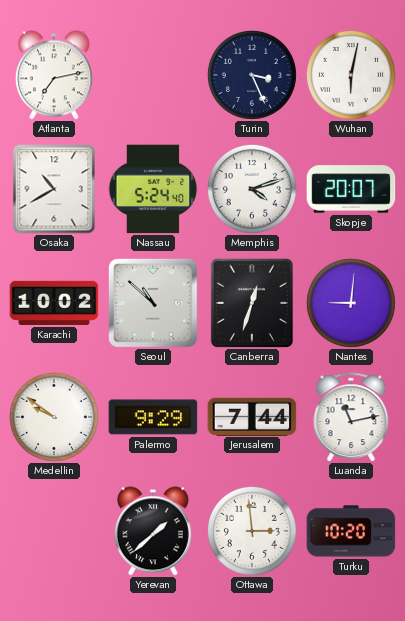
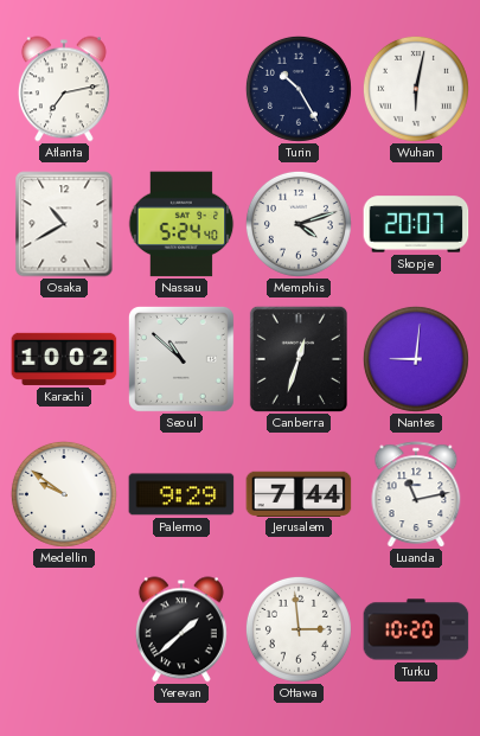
Turin: 3:26 -> 10:25 (299, 89)
